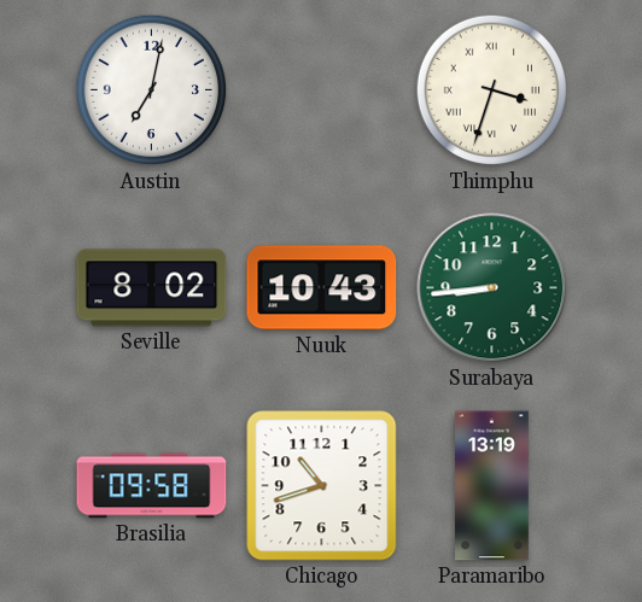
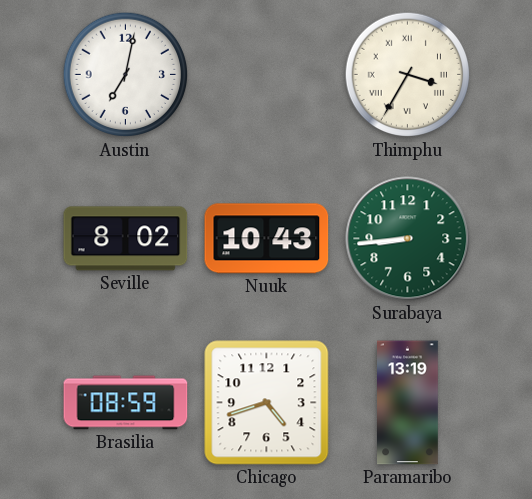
Thimphu: 3:33 -> 3:35 (408, 75)
Brasilia: 09:58 -> 08:59 (126, 403)
Chicago: 10:42 -> 4:42 (267, 403)
